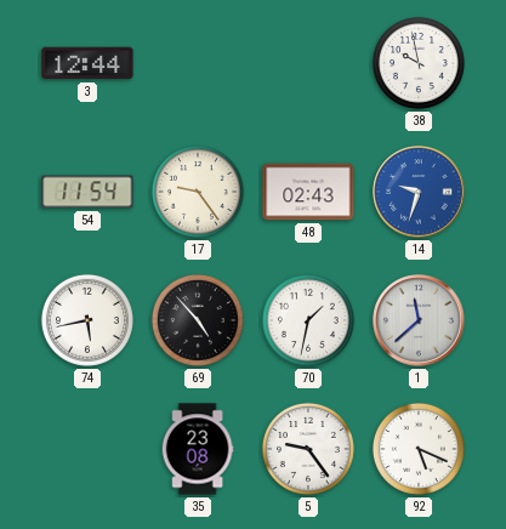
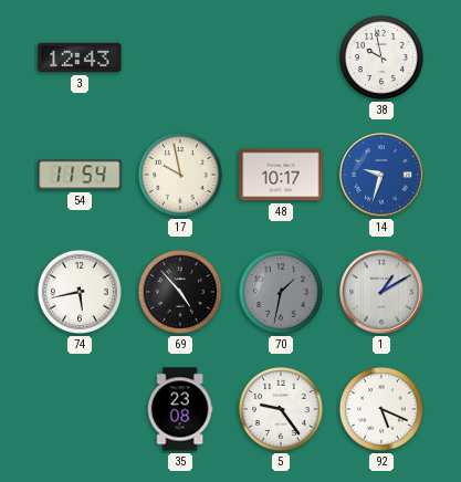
3: 12:44 -> 12:43 (80, 57)
17: 9:24 -> 9:58 (180, 175)
48: 02:43 -> 10:17 (281, 175)
70 dial: white -> grey (281, 292)
1: 11:38 -> 1:10 (381, 292)
